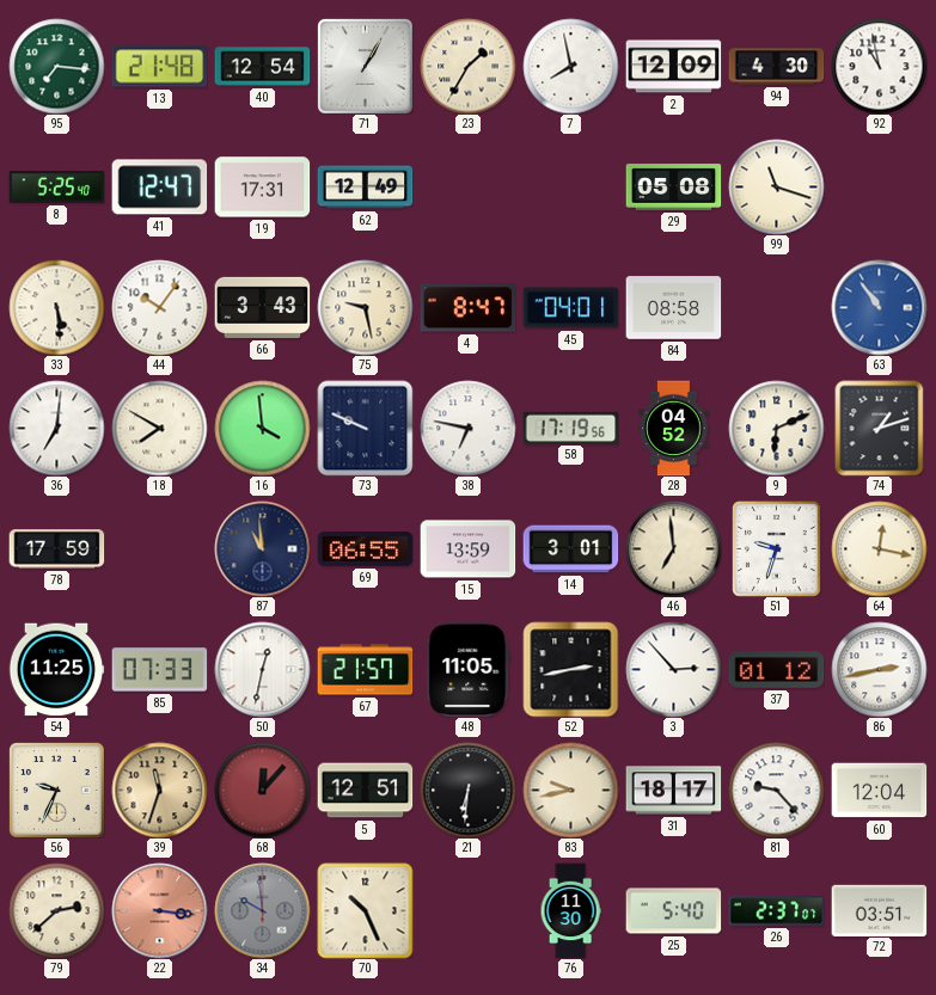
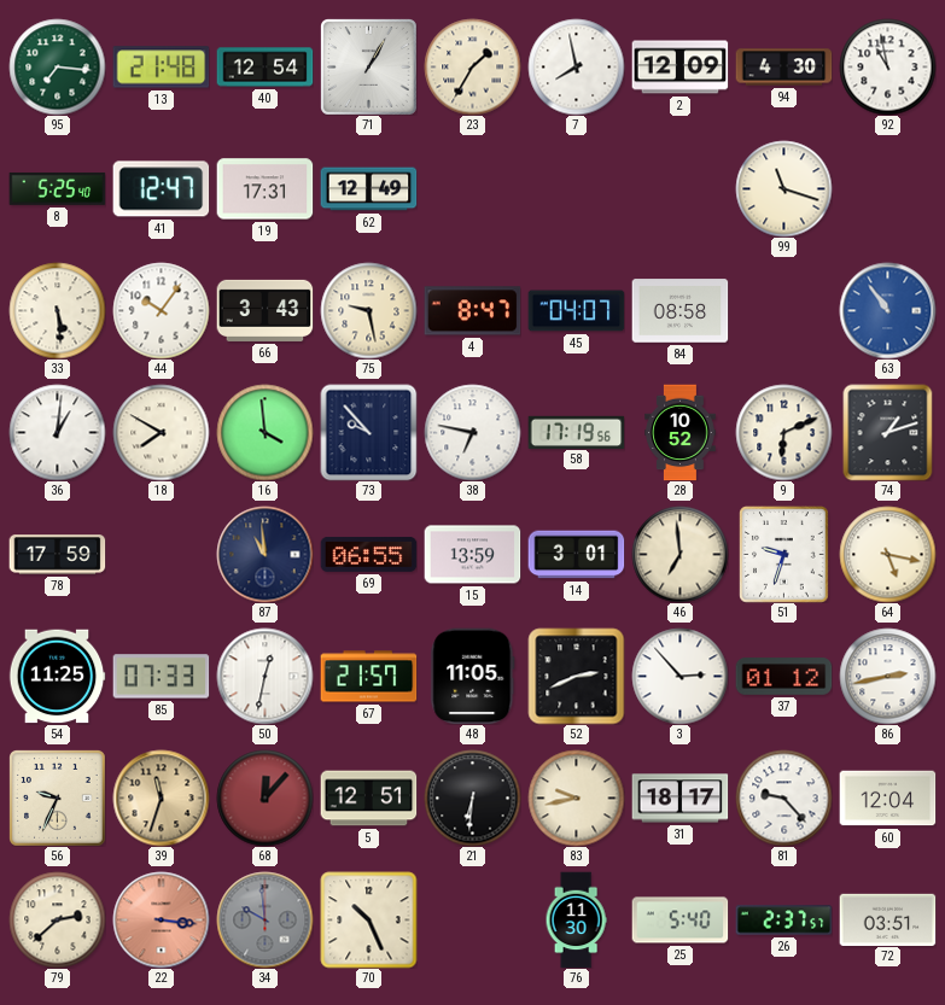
29: 05:08 -> none (673, 188)
45: 04:01 -> 04:07 (576, 311)
36: 7:01 -> 1:01 (57, 432)
73: 9:49 -> 9:53 (368, 432)
28: 04:52 -> 10:52 (681, 432)
64: 12:17 -> 5:17 (887, 554)
52: 2:43 -> 2:41 (576, 676)
26: 2:37:07 -> 2:37:57 (783, 921)
